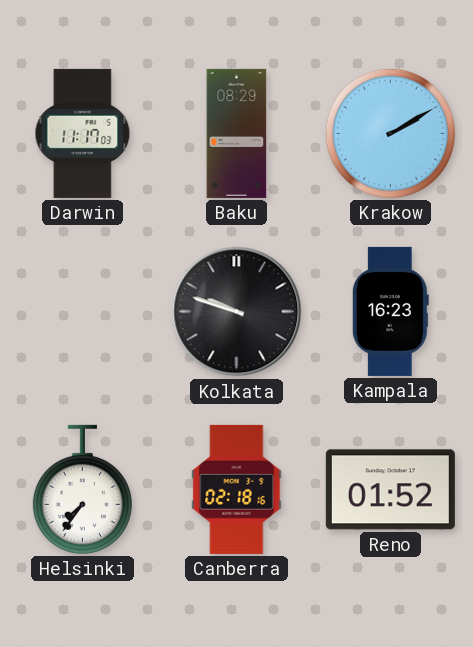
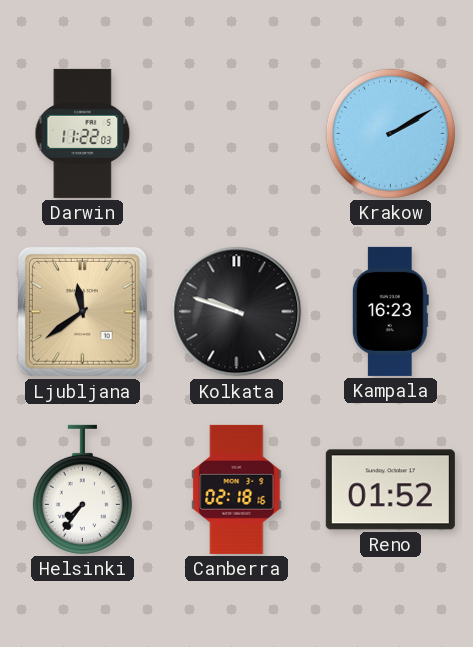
Darwin: 11:17 -> 11:22 (83, 133)
Baku: 08:29 -> none (237, 133)
Ljubljana: none -> 11:39 (82, 311)
